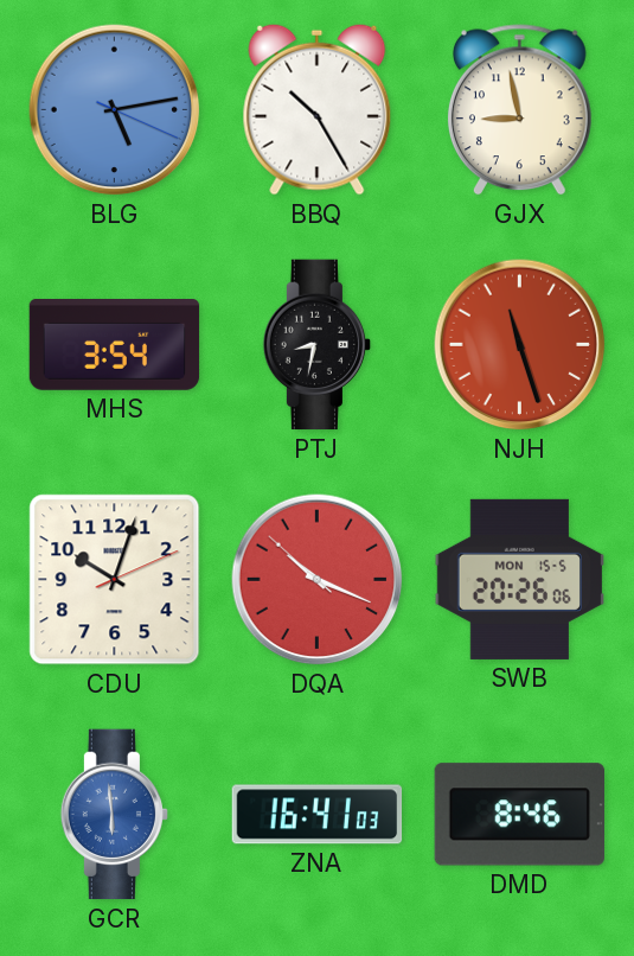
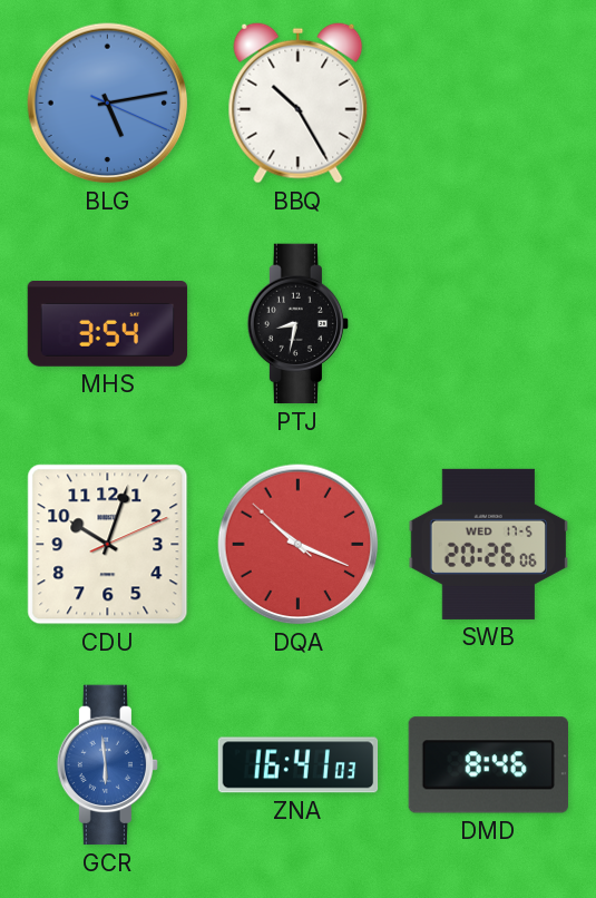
GJX: 8:58 -> none (519, 110)
NJH: 11:27 -> none (520, 345)
SWB date: MON 15-5 -> WED 17-5 (489, 544)
